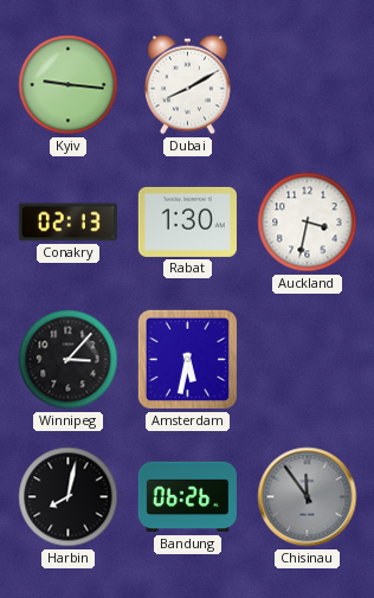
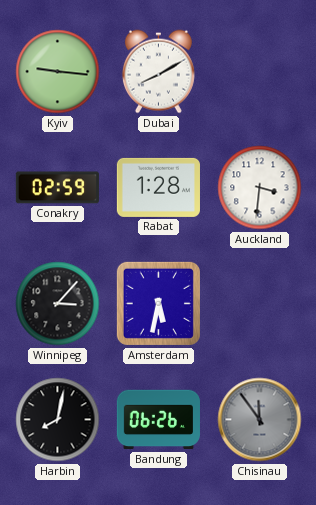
Conakry: 02:13 -> 02:59 (57, 188)
Rabat: 1:30 -> 1:28 (158, 187)
Auckland: 3:32 -> 3:31 (260, 188)
